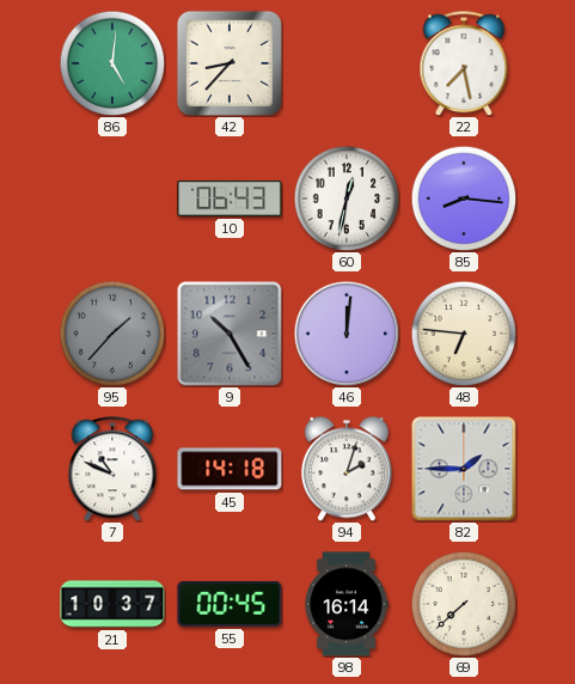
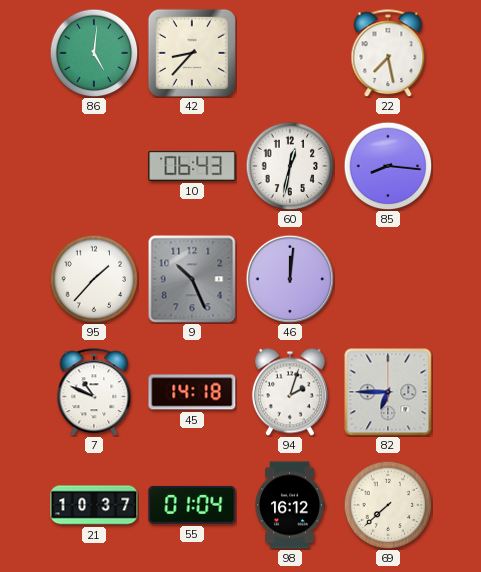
95 dial: grey -> white (94, 279)
9: 10:25 -> 10:26 (192, 279)
48: 6:46 -> none (464, 334)
82: 1:45 -> 6:45 (388, 392)
55: 00:45 -> 01:04 (192, 505)
98: 16:14 -> 16:12 (290, 505)
